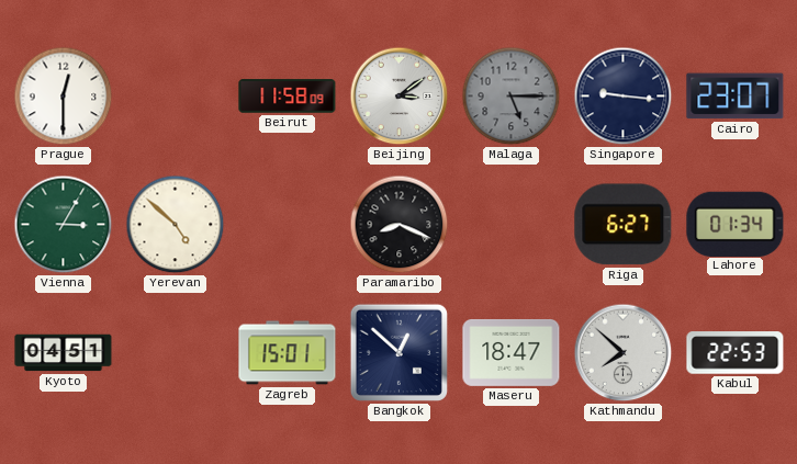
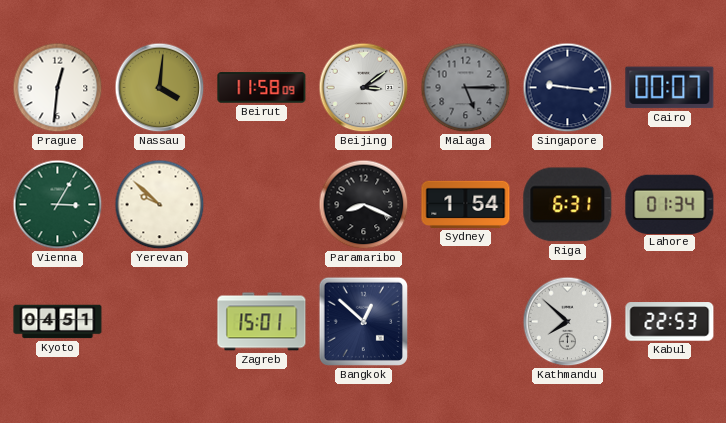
Prague: 12:30 -> 12:31 (58, 88)
Nassau: none -> 4:01 (160, 88)
Cairo: 23:07 -> 00:07 (670, 88)
Yerevan: 4:52 -> 9:52 (160, 205)
Sydney: none -> 1:54 (466, 204)
Riga: 6:27 -> 6:31 (568, 205)
Maseru: 18:47 -> none (512, 352)
